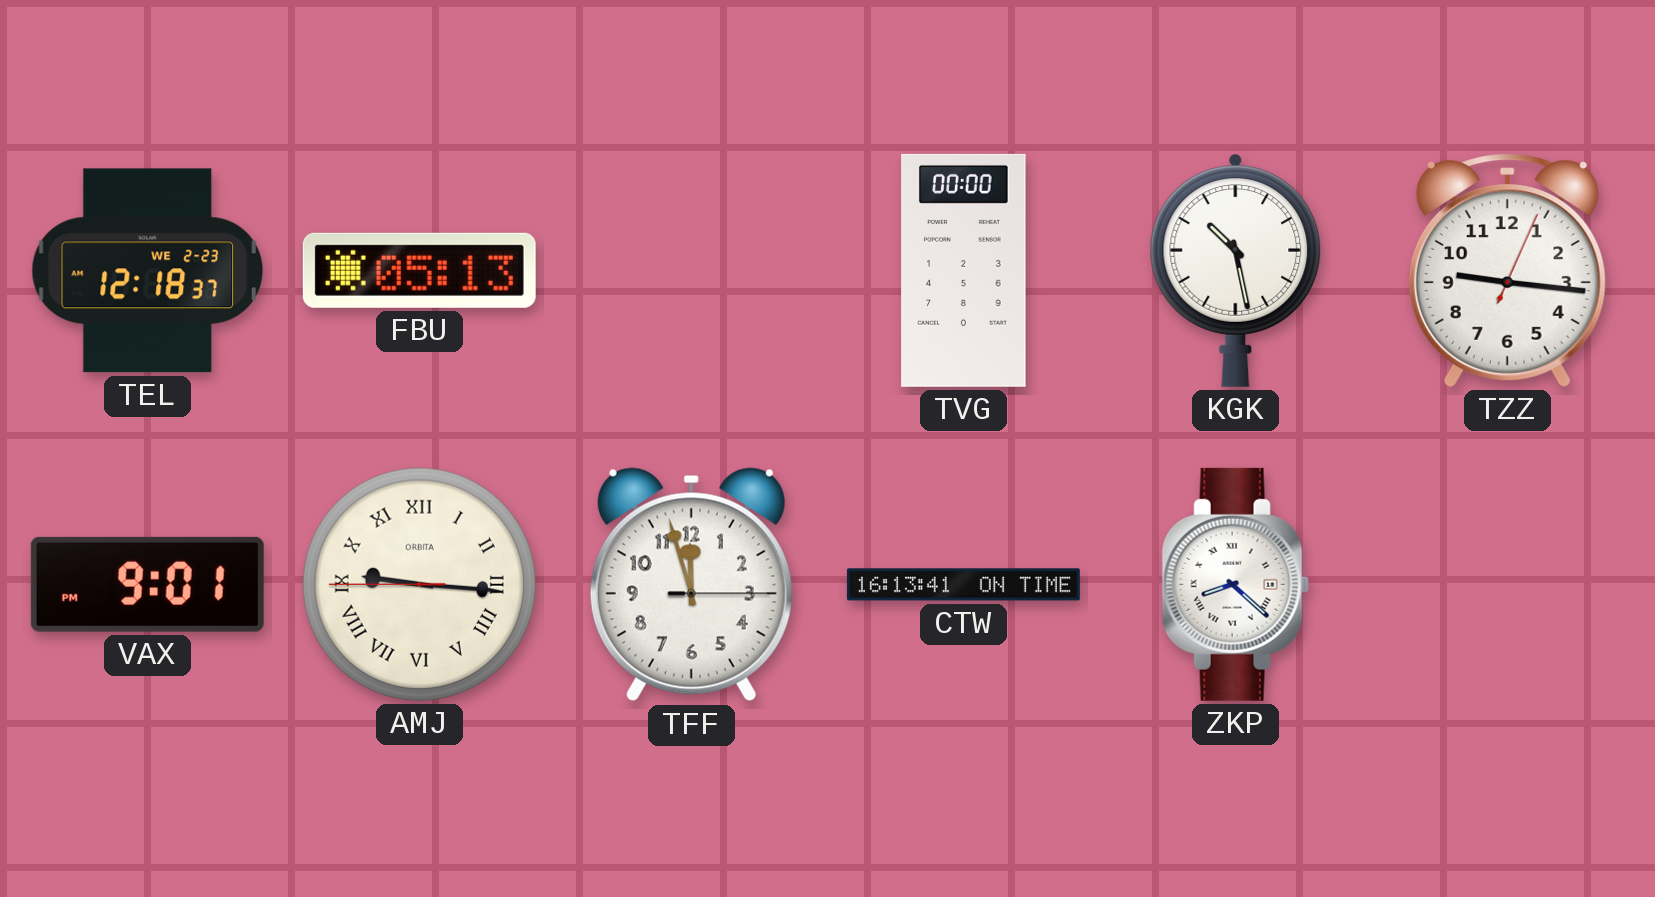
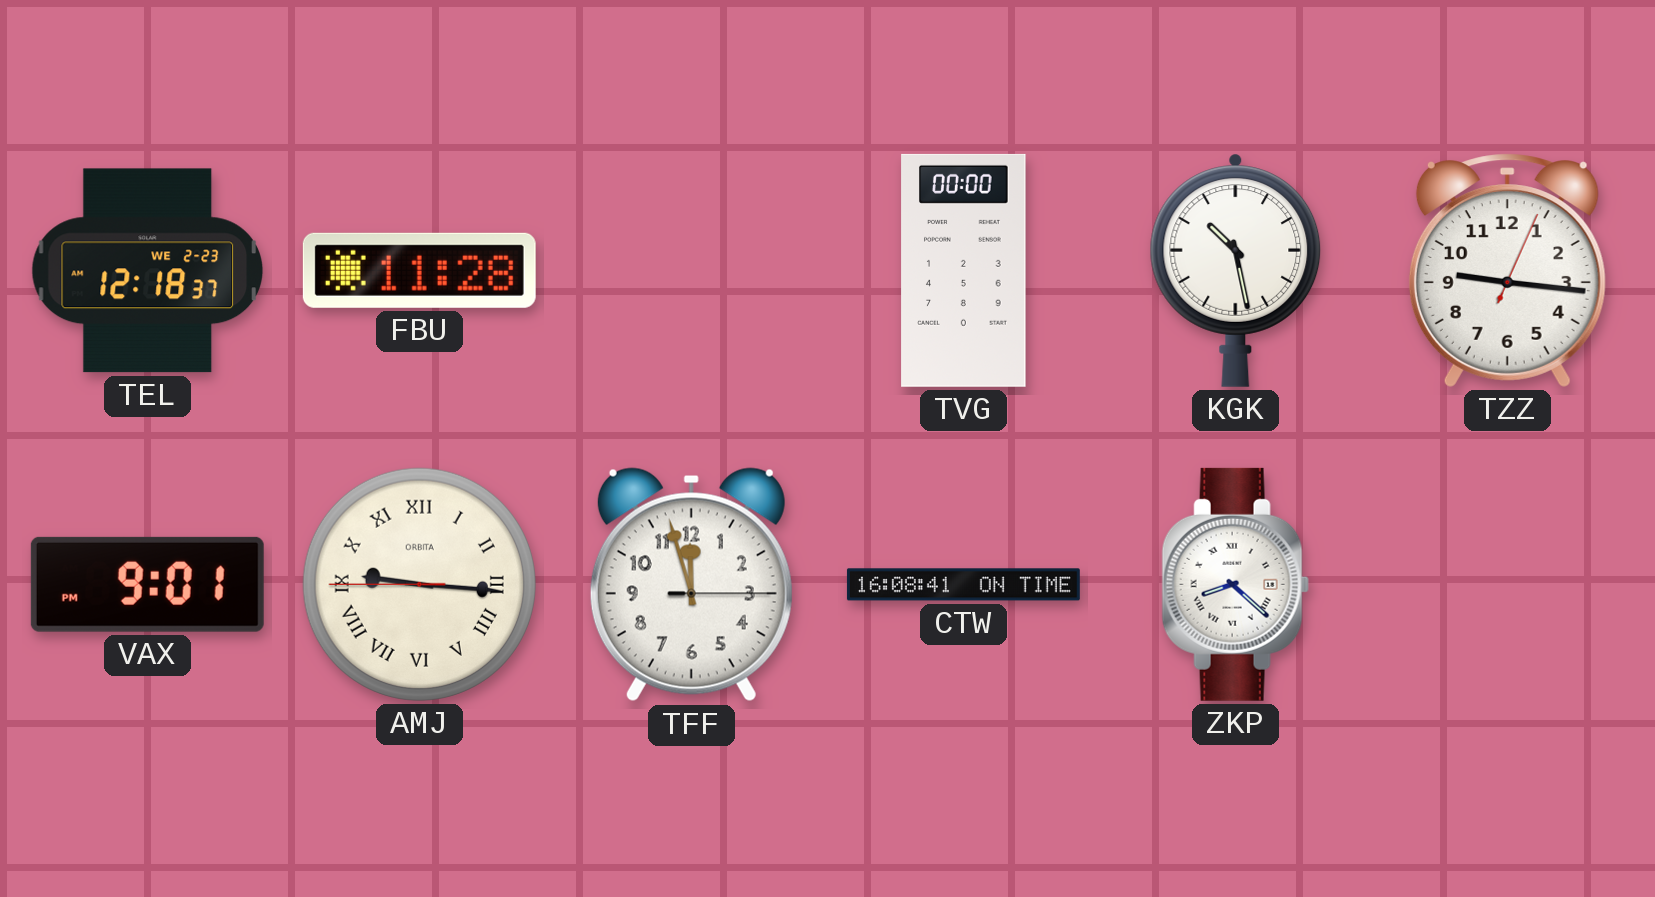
FBU: 05:13 -> 11:28 (419, 270)
CTW: 16:13 -> 16:08 (963, 585)
